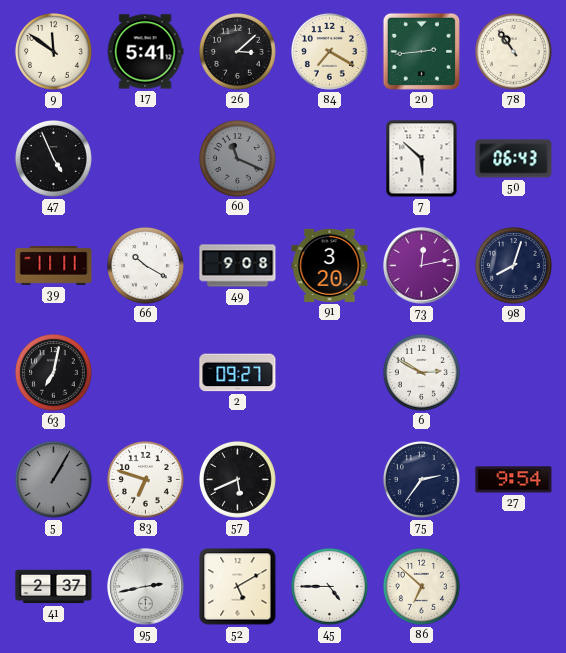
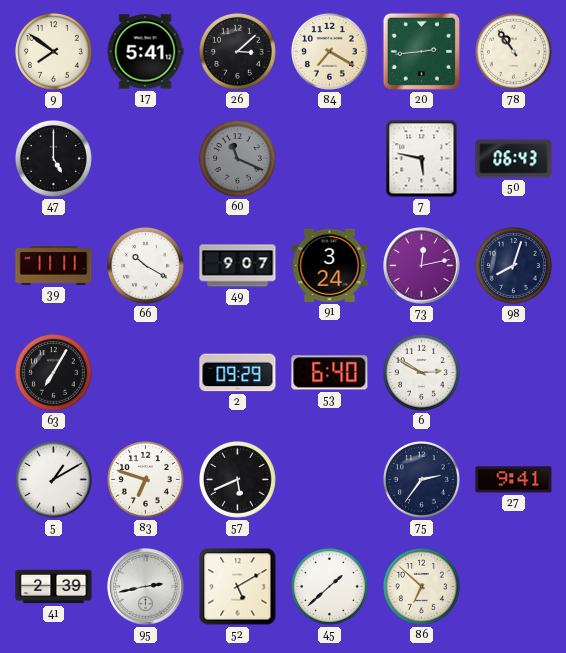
9: 11:51 -> 7:51 (53, 51)
47: 4:56 -> 5:00 (53, 158)
7: 5:52 -> 5:47 (422, 159)
49: 9:08 -> 9:07 (238, 266)
91: 3:20 -> 3:24 (330, 265)
63: 7:02 -> 7:05 (53, 372)
2: 09:27 -> 09:29 (238, 373)
53: none -> 6:40 (330, 373)
5: 1:05 -> 1:10 (53, 479)
5 dial: grey -> white (53, 479)
27: 9:54 -> 9:41 (514, 480)
41: 2:37 -> 2:39 (54, 587)
45: 4:45 -> 1:38 (329, 586)
